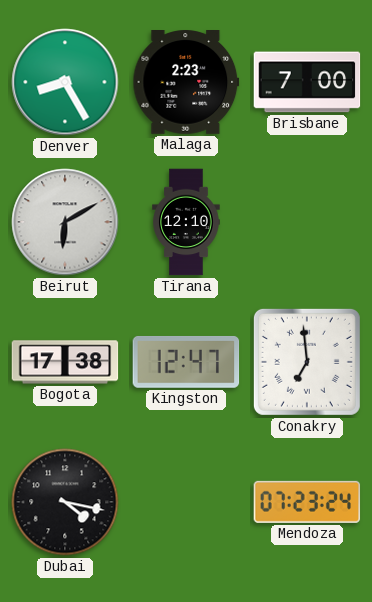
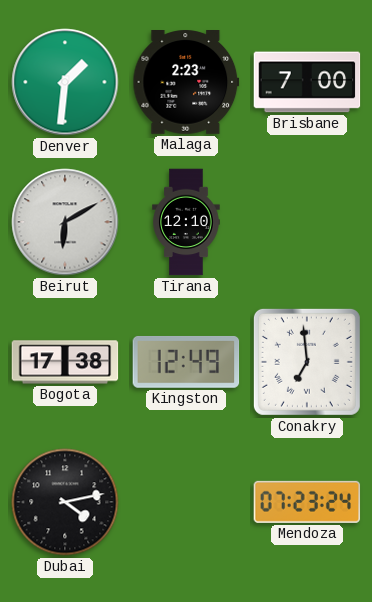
Denver: 8:25 -> 1:31 (65, 82)
Kingston: 12:47 -> 12:49 (186, 362)
Dubai: 4:17 -> 4:13 (65, 502)
